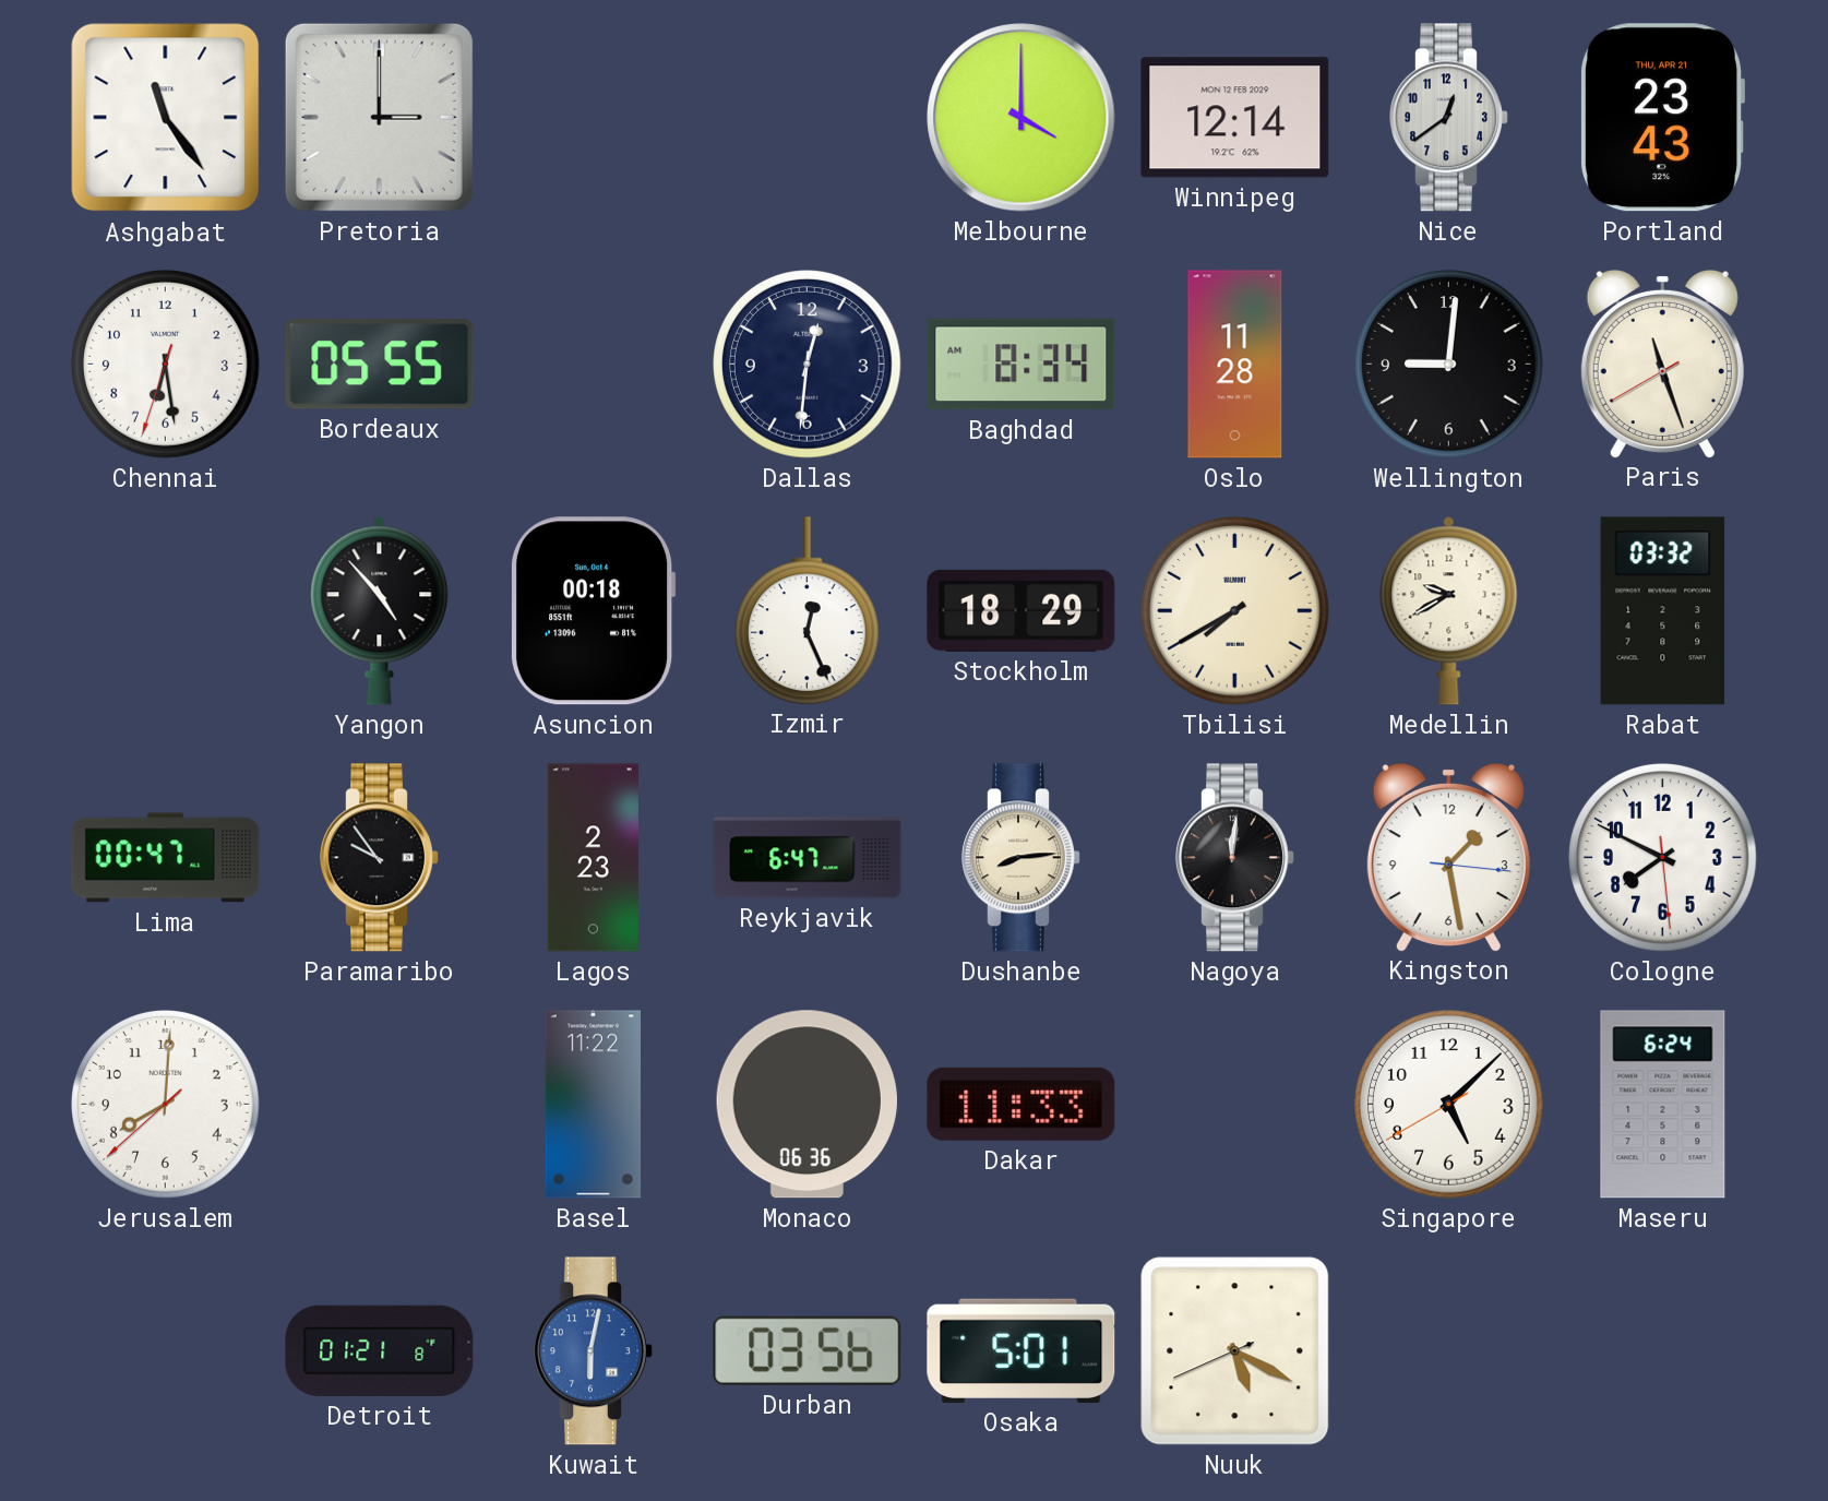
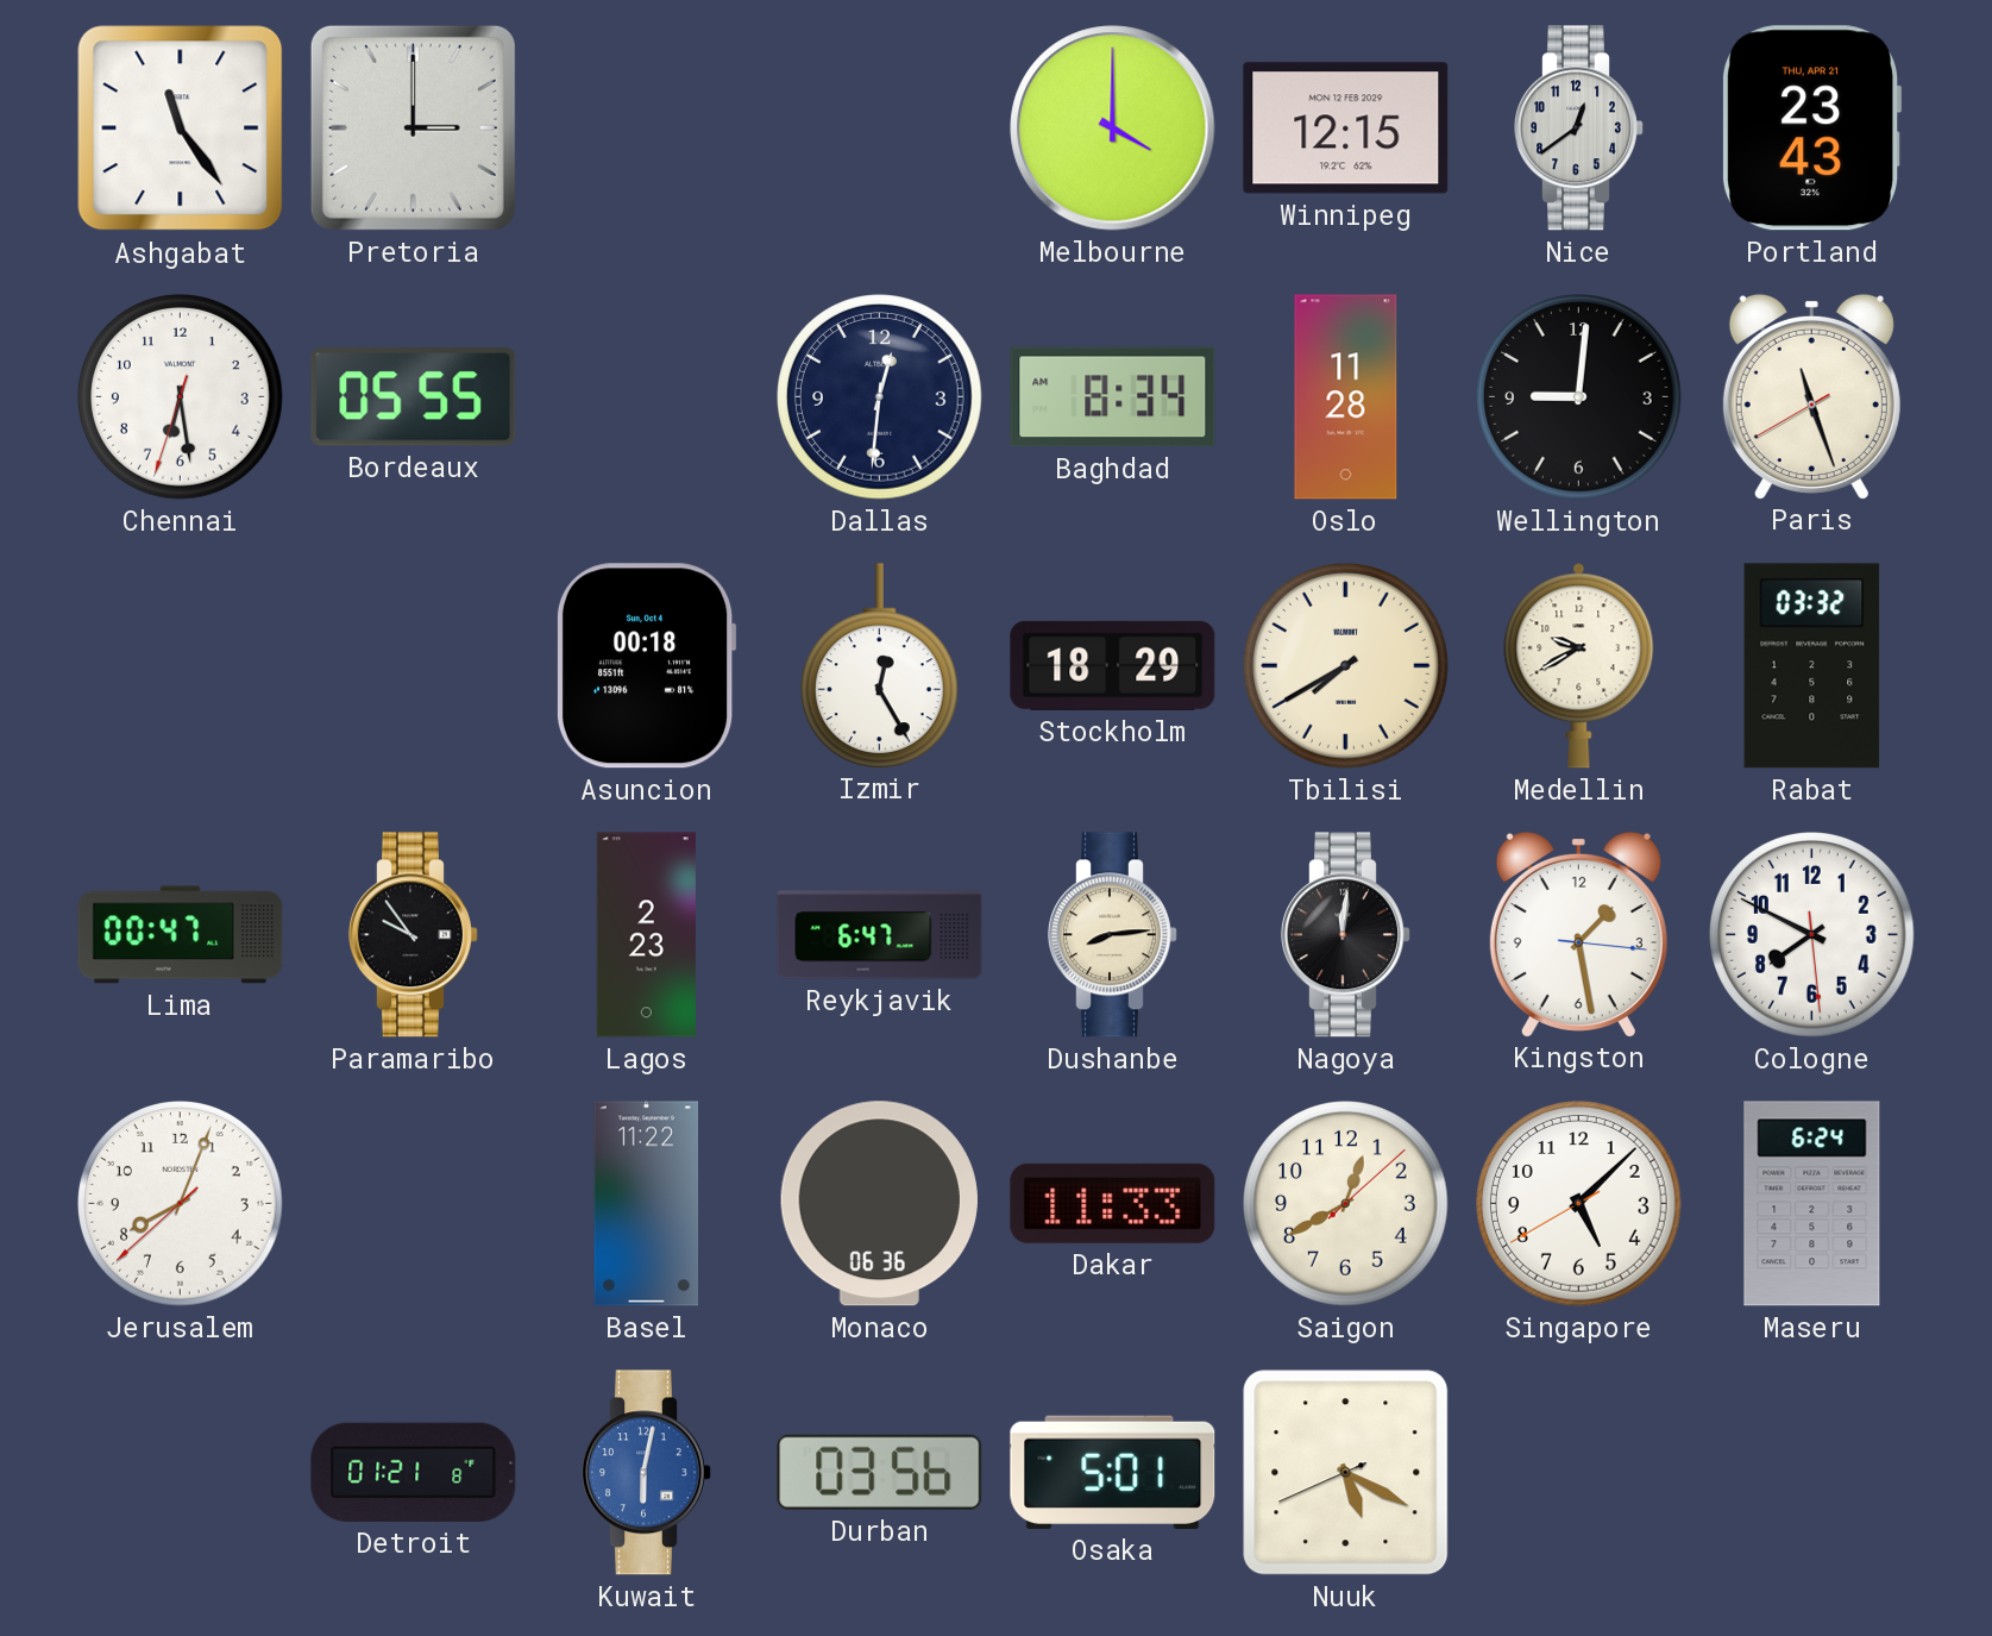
Winnipeg: 12:14 -> 12:15 (1346, 129)
Yangon: 4:53 -> none (380, 611)
Izmir: 12:26 -> 12:25 (879, 665)
Jerusalem: 8:00 -> 8:03 (181, 1204)
Saigon: none -> 12:40 (1346, 1204)
